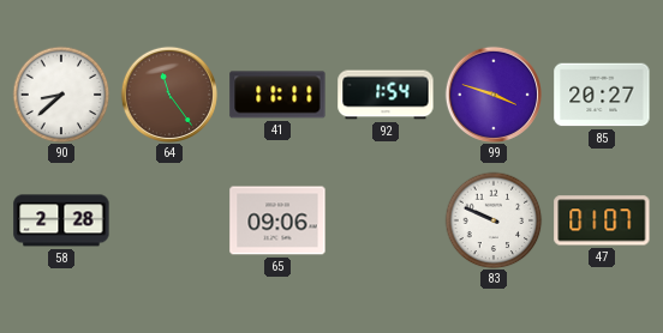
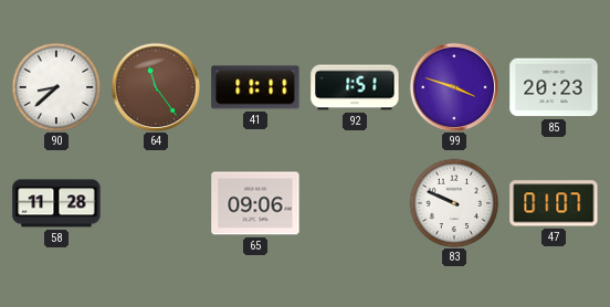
92: 1:54 -> 1:51 (355, 87)
85: 20:27 -> 20:23 (554, 87)
58: 2:28 -> 11:28 (56, 203)
